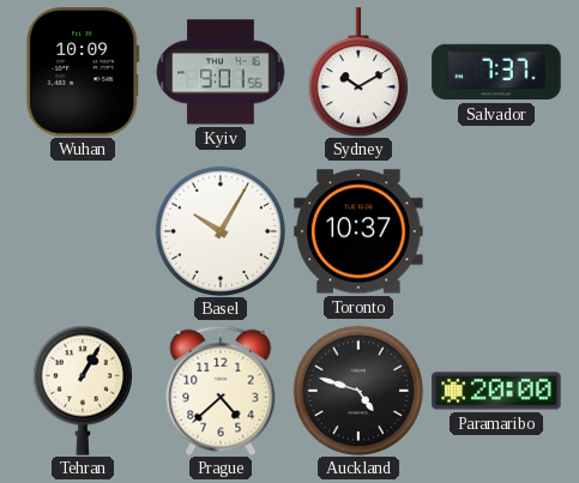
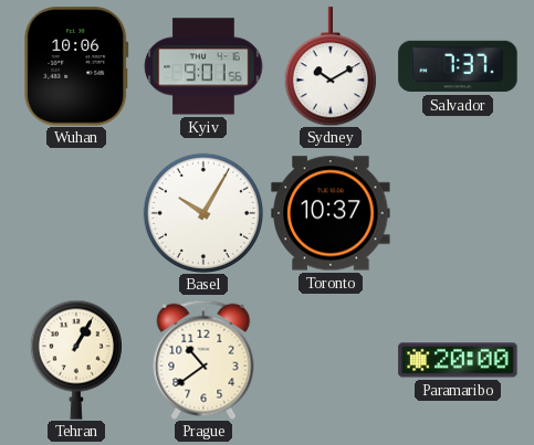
Wuhan: 10:09 -> 10:06 (76, 66)
Prague: 4:38 -> 10:39 (203, 360)
Auckland: 4:48 -> none (357, 390)
